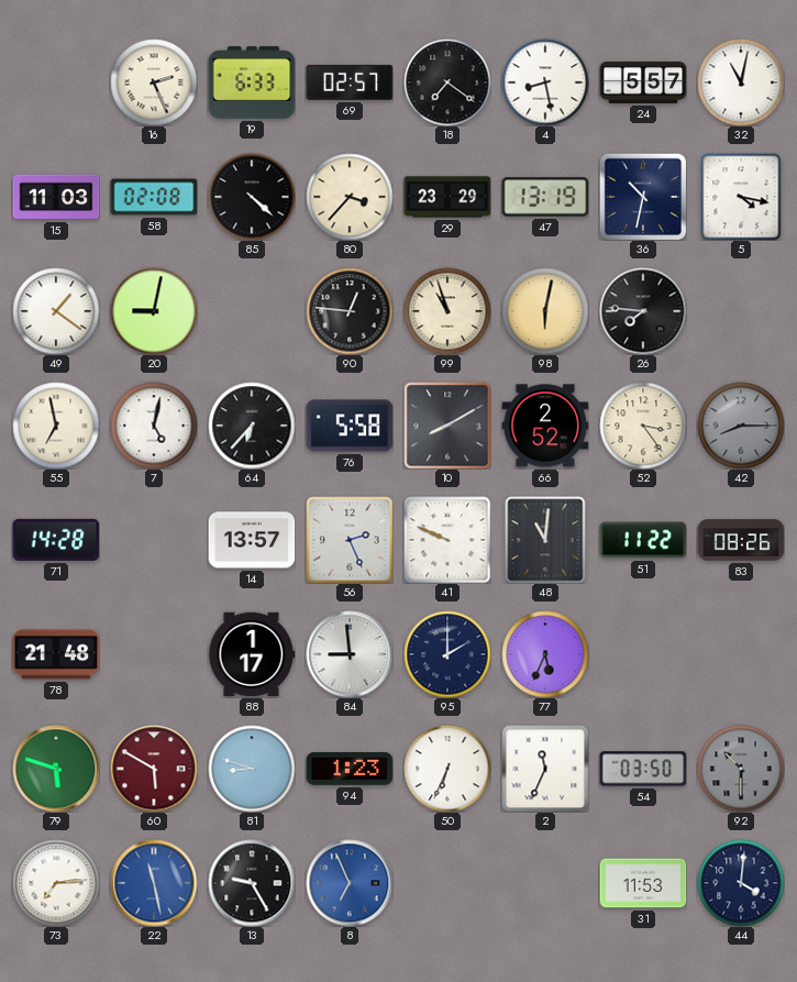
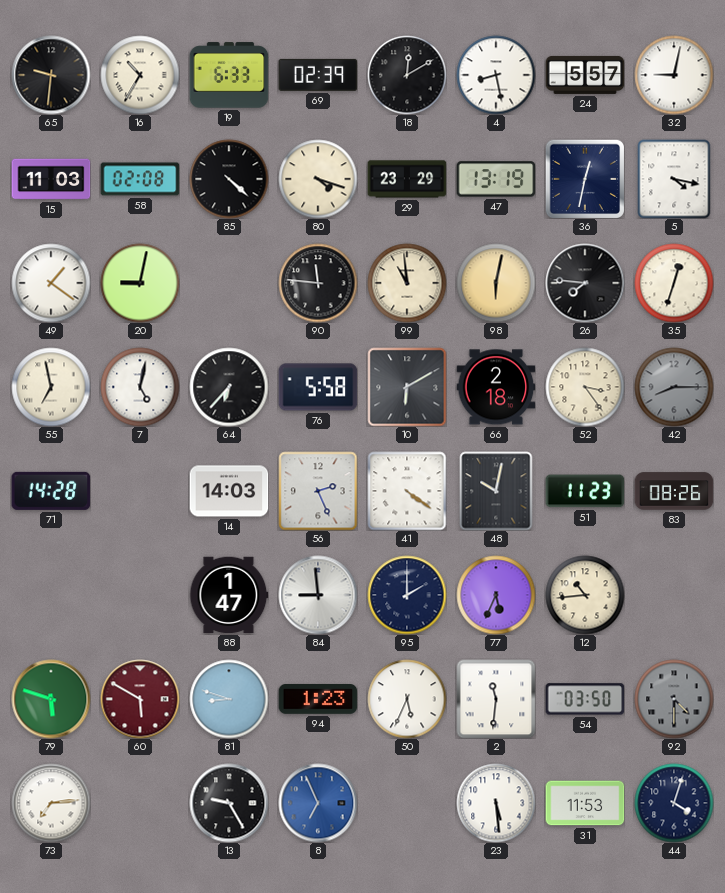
65: none -> 9:31 (51, 75)
16: 2:26 -> 10:35 (140, 75)
69: 02:57 -> 02:39 (318, 75)
18: 7:21 -> 12:10 (407, 75)
32: 11:02 -> 9:02 (674, 75)
80: 3:37 -> 4:18 (318, 179)
36: 10:32 -> 12:32 (585, 179)
90: 12:46 -> 11:46 (318, 283)
99: 10:57 -> 10:59 (407, 283)
35: none -> 12:33 (674, 283)
10: 8:10 -> 6:10 (407, 387)
66: 2:52 -> 2:18 (496, 387)
14: 13:57 -> 14:03 (229, 491)
41: 9:49 -> 4:21 (407, 491)
48: 11:01 -> 10:02 (496, 491)
51: 11:22 -> 11:23 (585, 491)
78: 21:48 -> none (56, 654)
88: 1:17 -> 1:47 (229, 595)
12: none -> 10:44 (585, 595)
50: 6:34 -> 5:34 (407, 699)
2: 11:34 -> 11:31 (496, 699)
92: 10:30 -> 4:30 (674, 699)
22: 11:28 -> none (154, 883)
23: none -> 5:29 (496, 803)
44: 4:01 -> 4:03 (674, 803)
